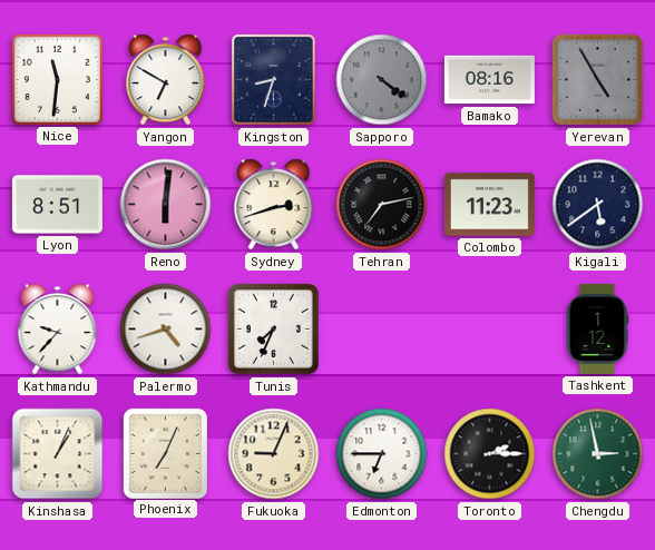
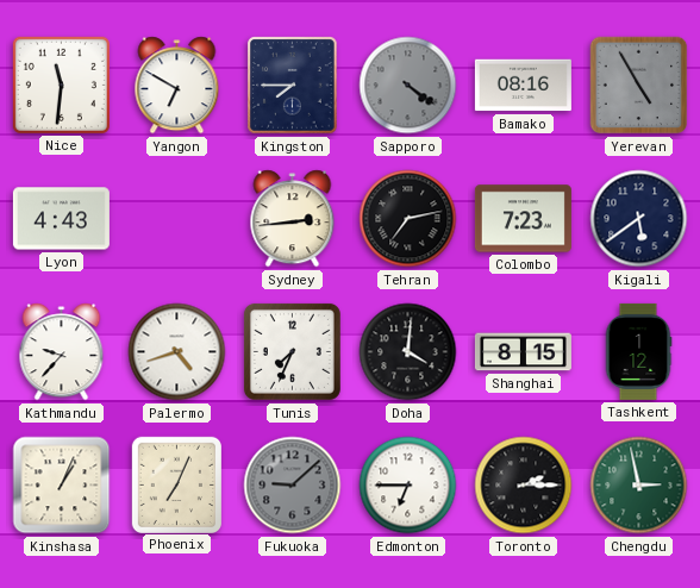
Kingston: 8:33 -> 7:45 (293, 86)
Lyon: 8:51 -> 4:43 (61, 219)
Reno: 6:01 -> none (166, 205)
Sydney: 2:42 -> 2:44 (293, 219)
Colombo: 11:23 -> 7:23 (523, 219)
Doha: none -> 4:01 (408, 352)
Shanghai: none -> 8:15 (523, 352)
Fukuoka: 9:04 -> 9:08 (293, 486)
Fukuoka dial: cream -> grey (293, 486)
